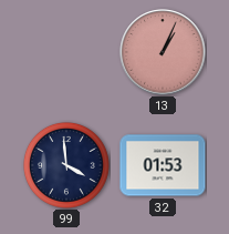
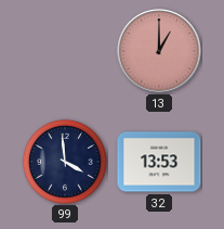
13: 1:04 -> 1:00 (159, 51)
32: 01:53 -> 13:53 (159, 162)
